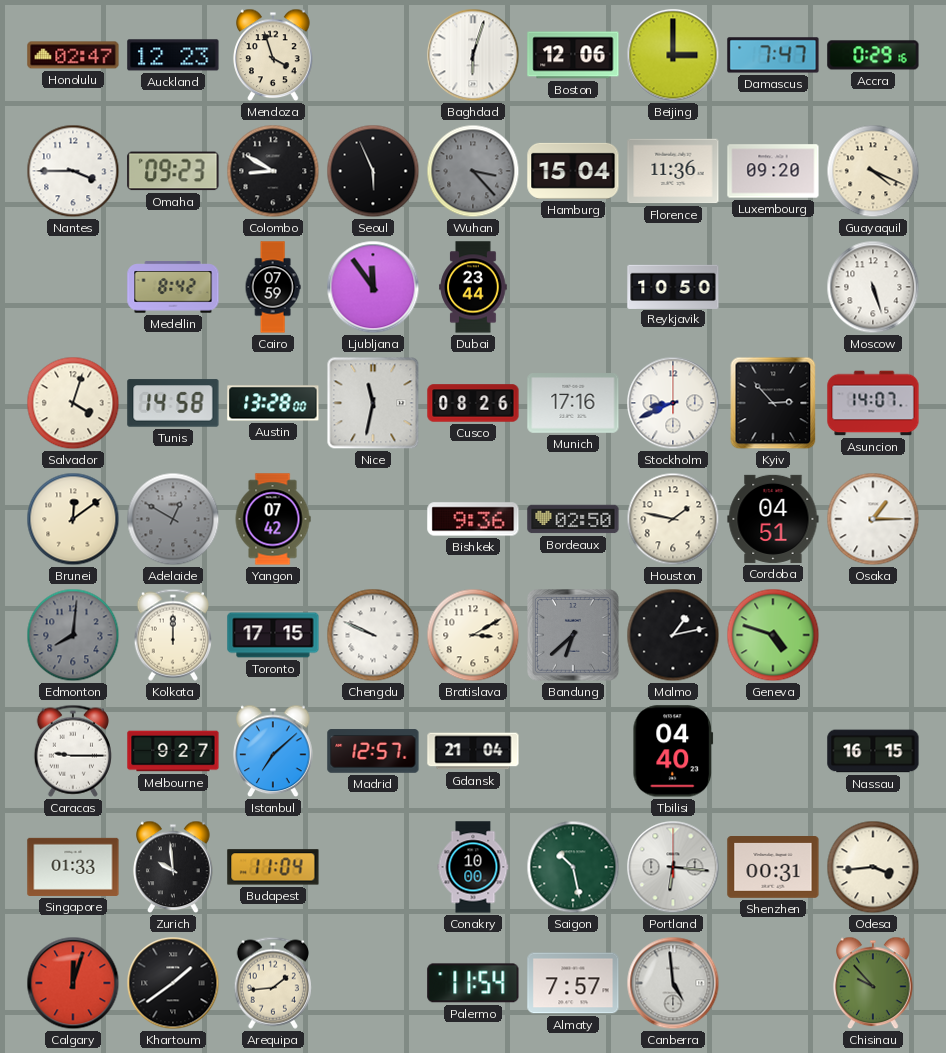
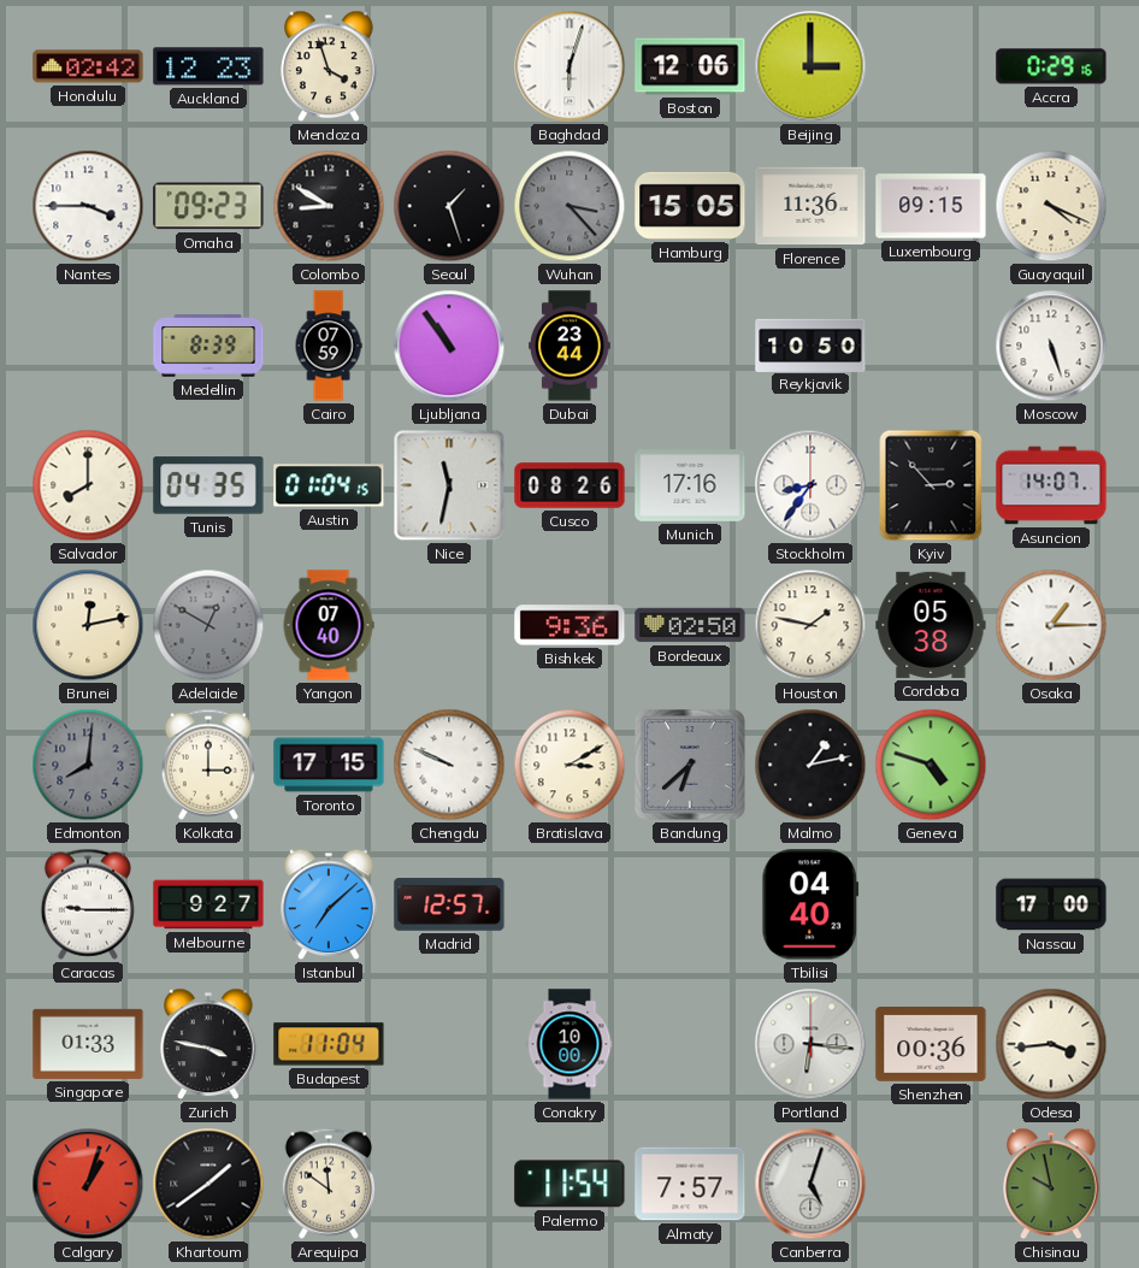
Honolulu: 02:47 -> 02:42 (88, 66)
Damascus: 7:47 -> none (773, 55)
Seoul: 5:56 -> 1:27 (449, 206)
Hamburg: 15:04 -> 15:05 (690, 206)
Luxembourg: 09:20 -> 09:15 (931, 206)
Medellin: 8:42 -> 8:39 (208, 346)
Ljubljana: 11:54 -> 10:54 (449, 346)
Salvador: 4:03 -> 8:00 (88, 485)
Tunis: 14:58 -> 04:35 (208, 485)
Austin: 13:28 -> 01:04 (329, 485)
Stockholm: 8:41 -> 8:36 (810, 485)
Brunei: 12:09 -> 12:13 (88, 625)
Yangon: 07:42 -> 07:40 (329, 625)
Cordoba: 04:51 -> 05:38 (931, 625)
Kolkata: 12:00 -> 3:00 (207, 765)
Gdansk: 21:04 -> none (473, 751)
Nassau: 16:15 -> 17:00 (1051, 904)
Zurich: 9:59 -> 3:47 (208, 1044)
Saigon: 10:28 -> none (573, 867)
Shenzhen: 00:31 -> 00:36 (931, 1045)
Calgary: 12:03 -> 1:03 (88, 1184)
Arequipa: 1:44 -> 11:51 (327, 1184)
Canberra: 4:59 -> 5:03 (810, 1184)
Chisinau: 9:53 -> 9:58 (1051, 1184)
